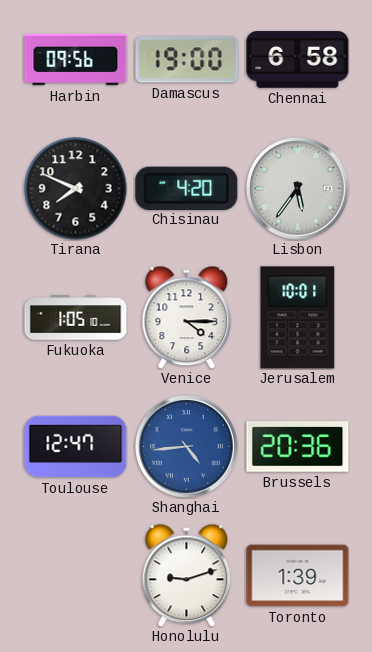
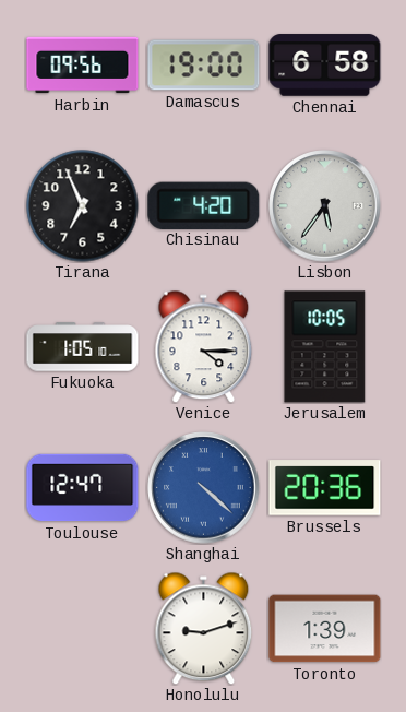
Tirana: 7:49 -> 6:56 (83, 206)
Jerusalem: 10:01 -> 10:05 (325, 347)
Shanghai: 4:44 -> 4:22 (204, 488)
